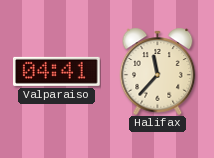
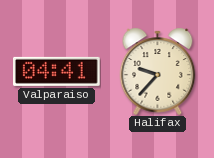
Halifax: 11:37 -> 9:37 (158, 71)
